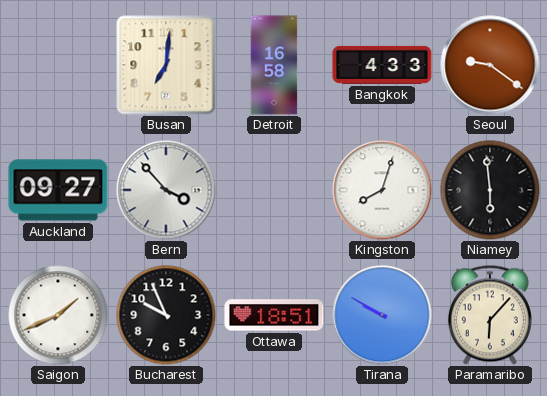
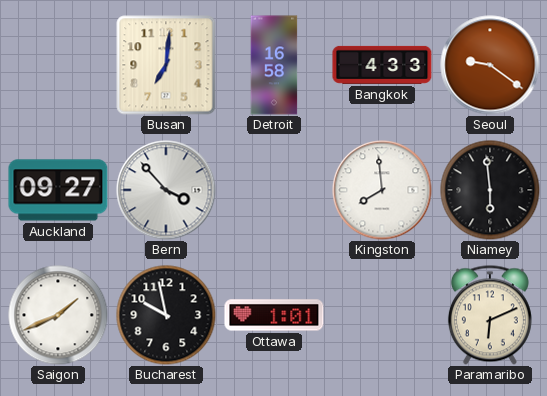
Kingston: 8:03 -> 7:59 (382, 190)
Bucharest: 9:56 -> 9:58 (166, 315)
Ottawa: 18:51 -> 1:01 (274, 315)
Tirana: 9:50 -> none (382, 315)
Paramaribo: 6:07 -> 6:11 (490, 315)
